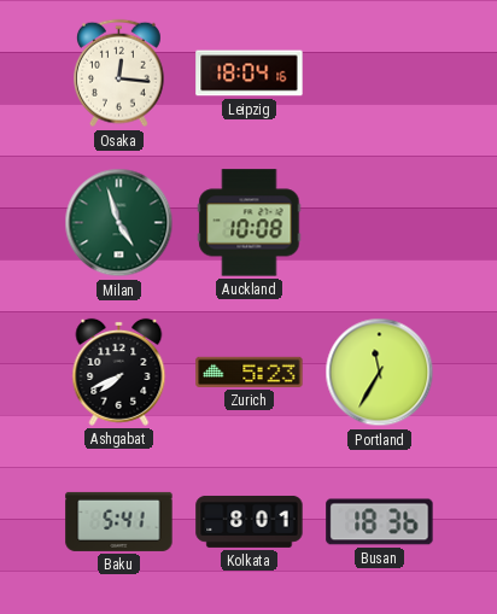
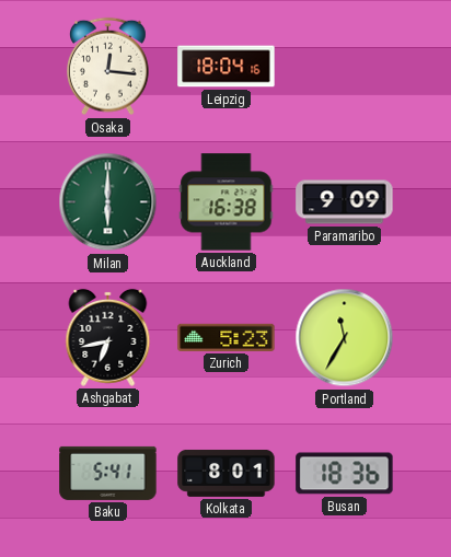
Milan: 4:57 -> 6:00 (108, 202)
Auckland: 10:08 -> 16:38 (227, 202)
Paramaribo: none -> 9:09 (345, 202)
Ashgabat: 7:41 -> 6:43 (108, 337)
